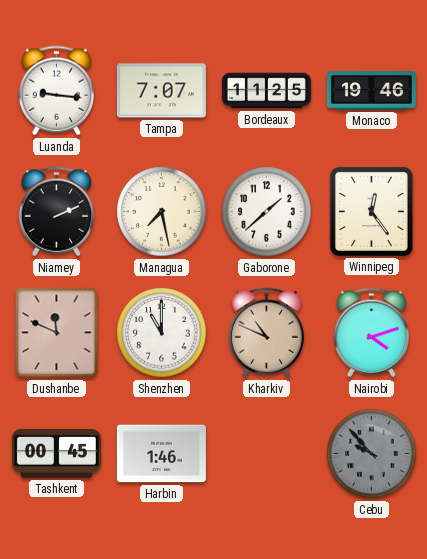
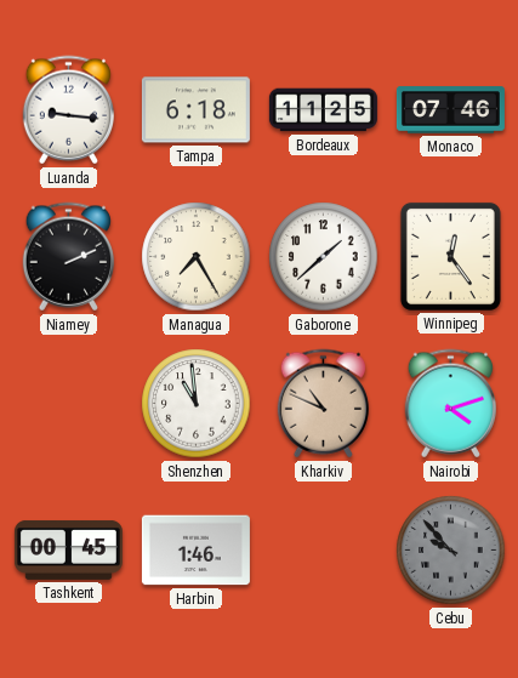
Tampa: 7:07 -> 6:18 (195, 110)
Monaco: 19:46 -> 07:46 (450, 110)
Managua: 7:28 -> 7:25 (197, 257)
Dushanbe: 11:49 -> none (57, 333)
Shenzhen: 11:00 -> 10:59 (197, 404)
